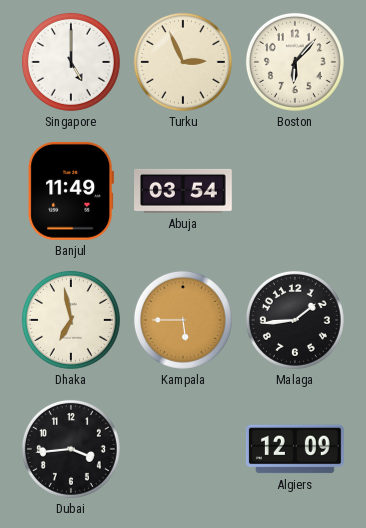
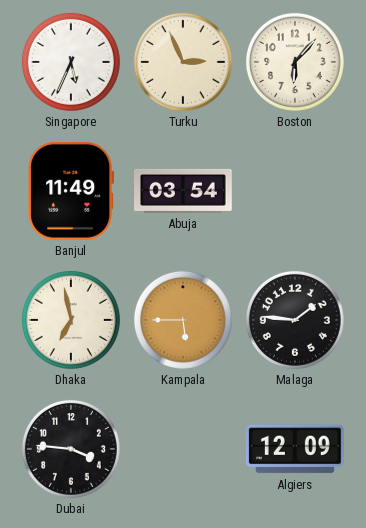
Singapore: 5:00 -> 5:34 (71, 62)
Malaga: 1:44 -> 1:46 (295, 320)
Dubai: 3:44 -> 3:46 (71, 449)
